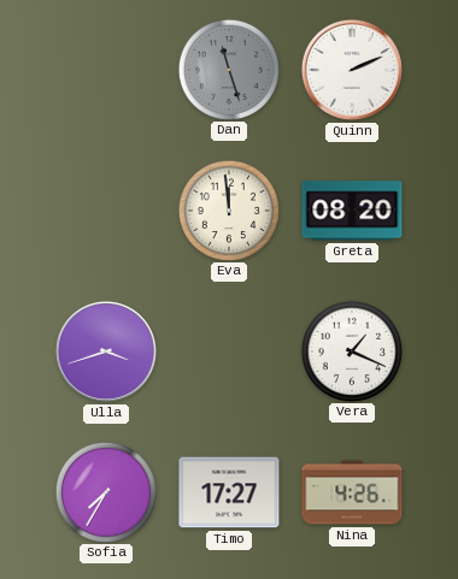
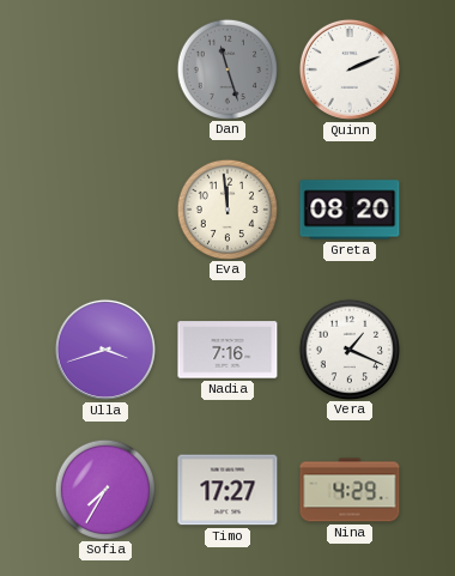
Nadia: none -> 7:16 (227, 350)
Nina: 4:26 -> 4:29 (350, 490)
